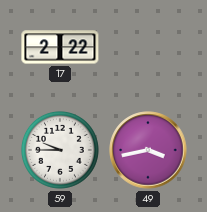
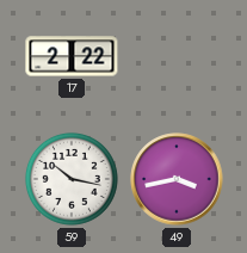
59: 9:45 -> 10:17 (72, 179)
